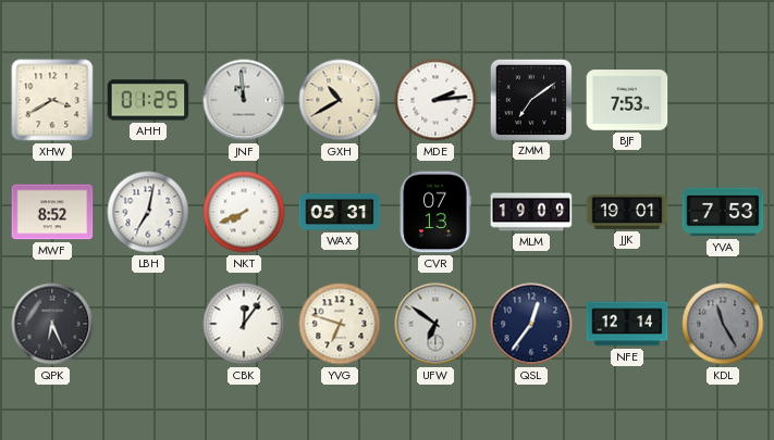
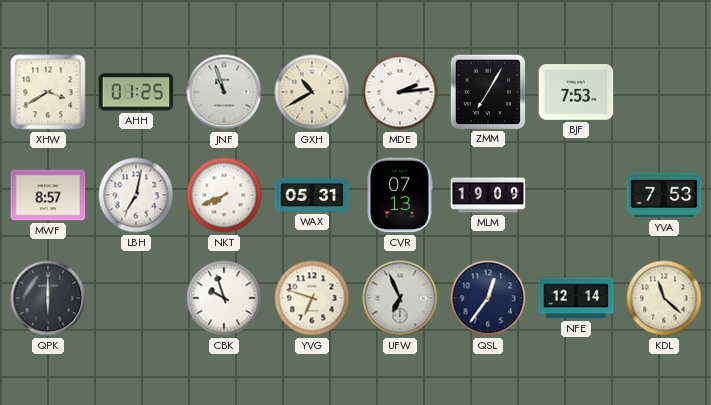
JNF: 10:59 -> 10:57 (224, 92)
ZMM: 7:09 -> 7:05 (487, 91)
MWF: 8:52 -> 8:57 (48, 195)
JJK: 19:01 -> none (627, 213)
QPK: 6:26 -> 6:00 (48, 298)
CBK: 12:06 -> 9:57 (224, 298)
UFW: 6:51 -> 6:56 (400, 298)
KDL: 11:25 -> 11:22 (664, 298)
KDL dial: grey -> cream (664, 298)
